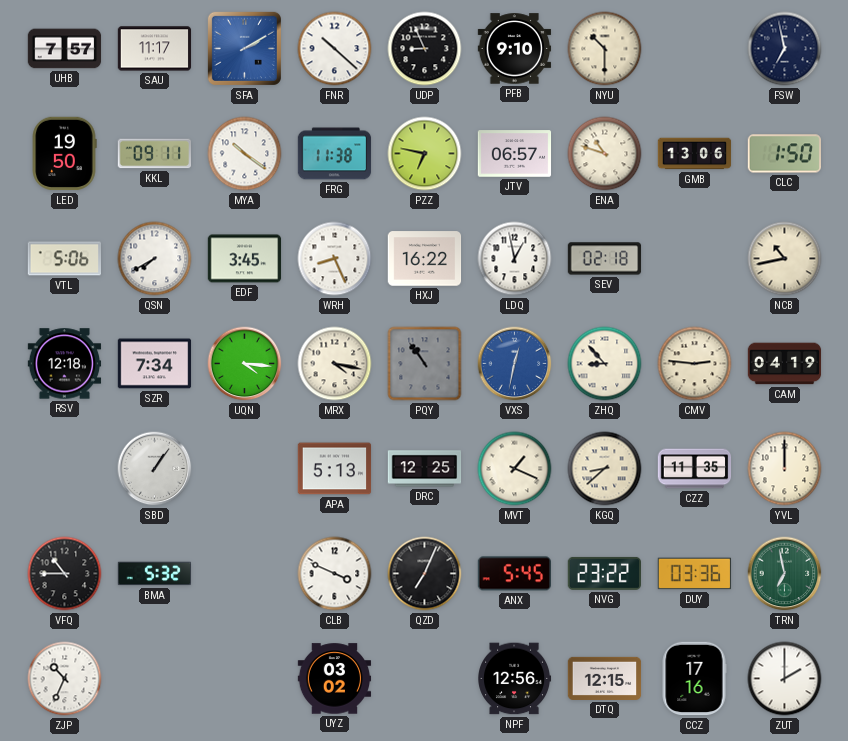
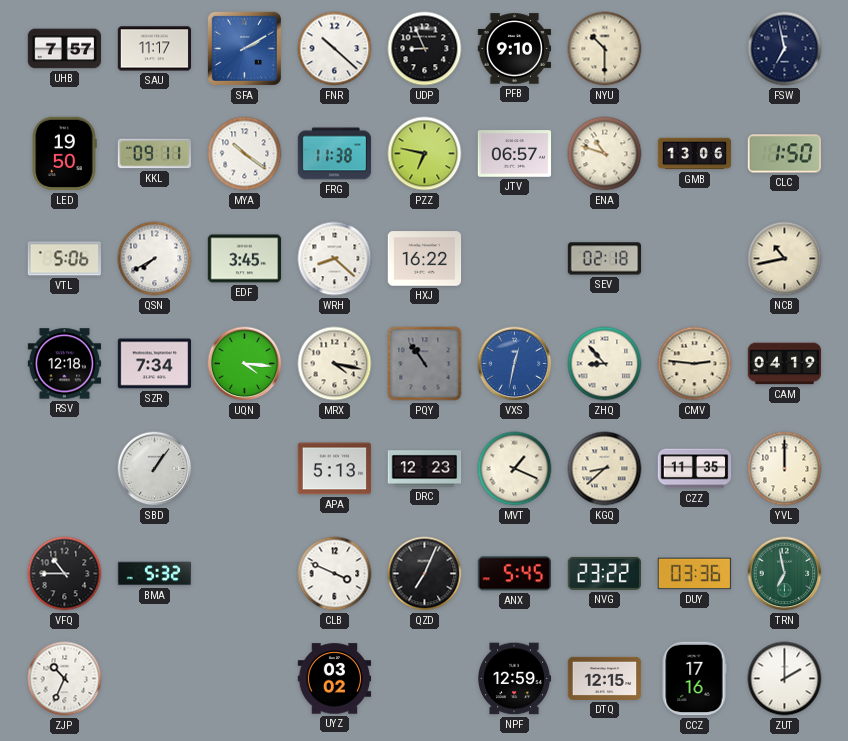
WRH: 8:26 -> 8:22 (335, 259)
LDQ: 12:58 -> none (515, 259)
DRC: 12:25 -> 12:23 (425, 469)
NPF: 12:56 -> 12:59 (515, 679)
